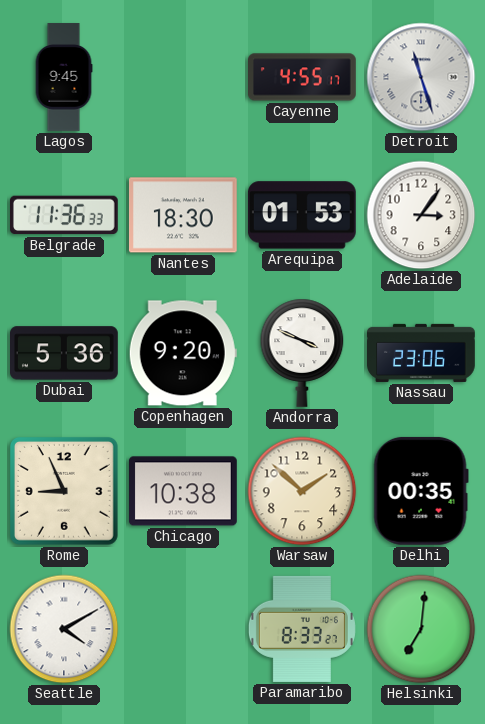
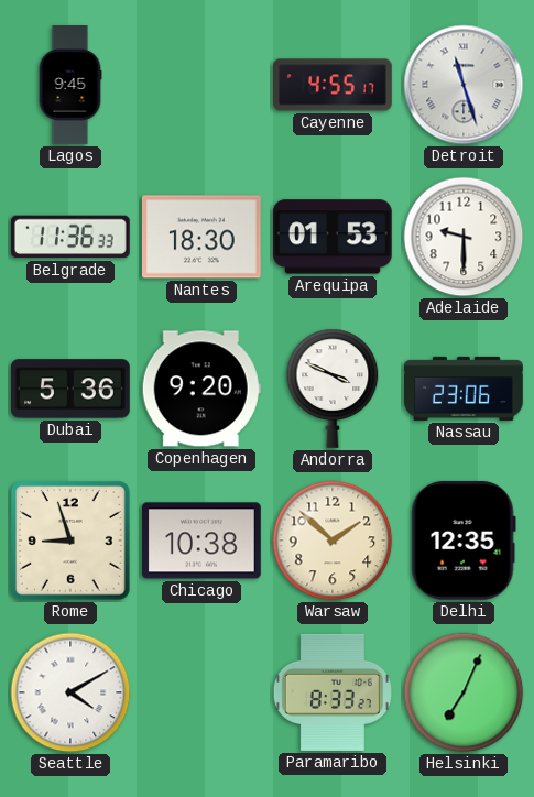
Adelaide: 3:06 -> 9:30 (464, 237)
Rome: 8:56 -> 8:57 (70, 541)
Delhi: 00:35 -> 12:35 (464, 541)
Helsinki: 7:01 -> 7:04 (464, 692)
